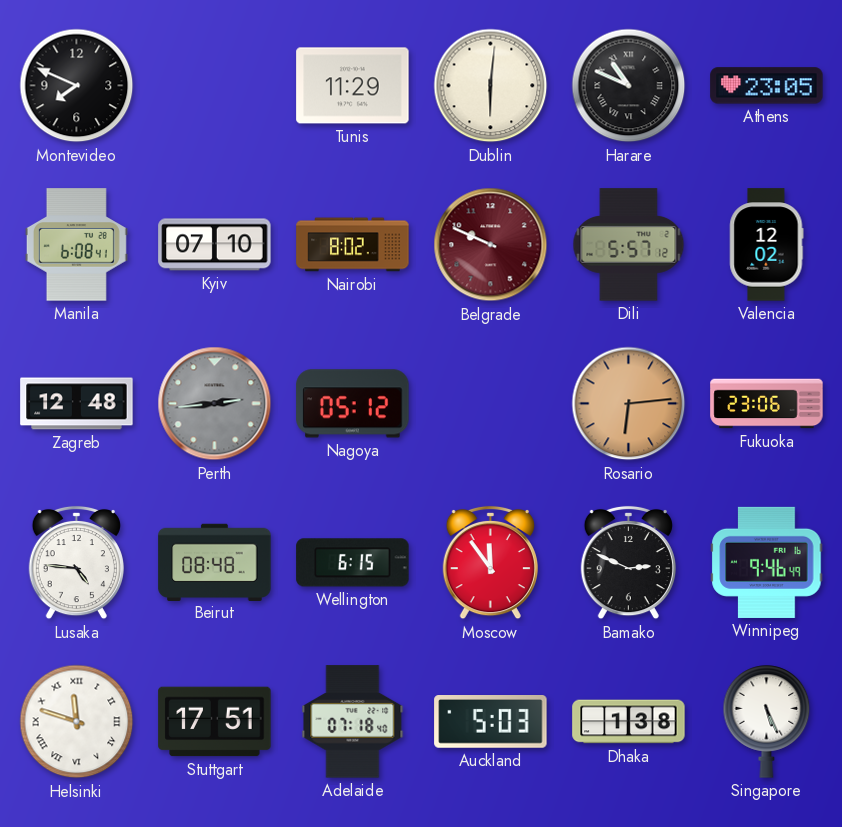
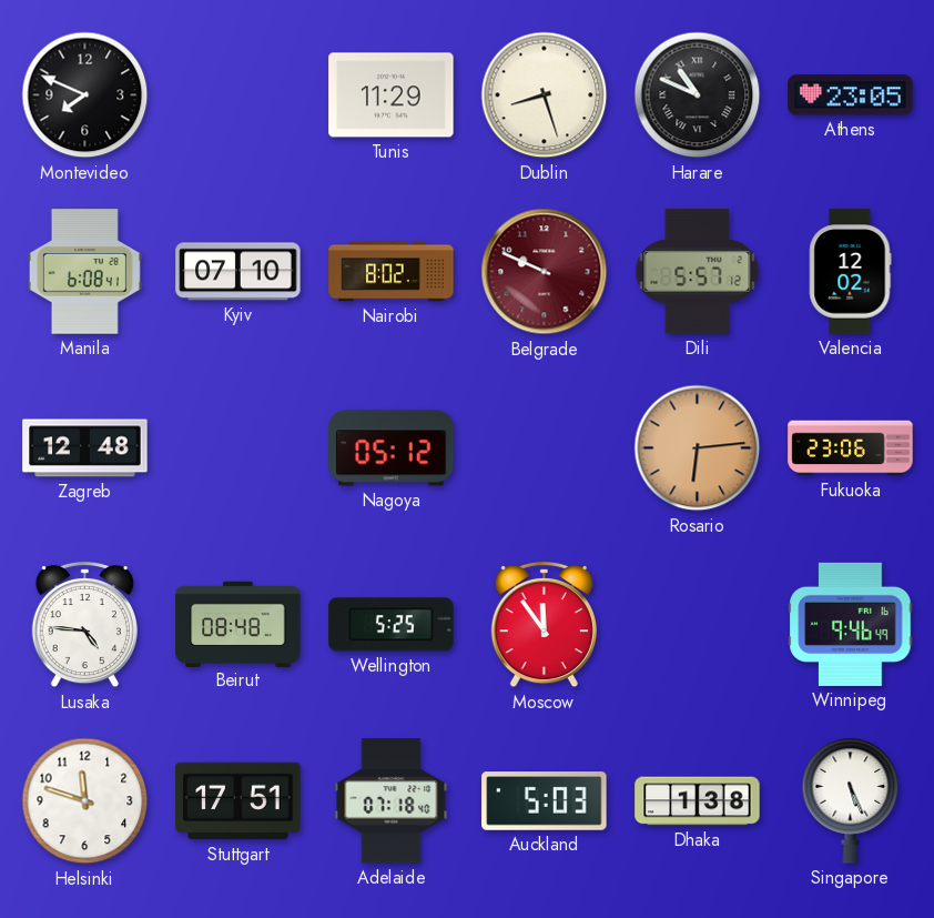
Dublin: 6:01 -> 8:27 (545, 95)
Perth: 2:44 -> none (215, 404)
Wellington: 6:15 -> 5:25 (392, 625)
Bamako: 2:49 -> none (628, 563)
Helsinki numerals: Roman -> Arabic (85, 801)
